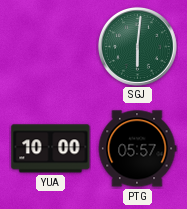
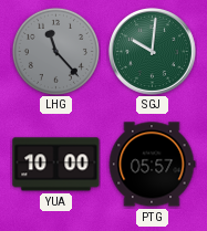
LHG: none -> 11:23 (55, 51)
SGJ: 6:01 -> 10:01 (153, 52)
